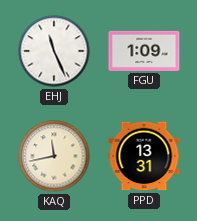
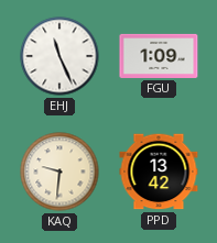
KAQ: 11:43 -> 9:31 (59, 172)
PPD: 13:31 -> 13:42 (159, 172)
